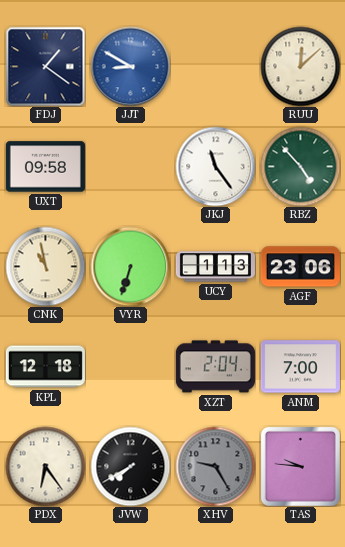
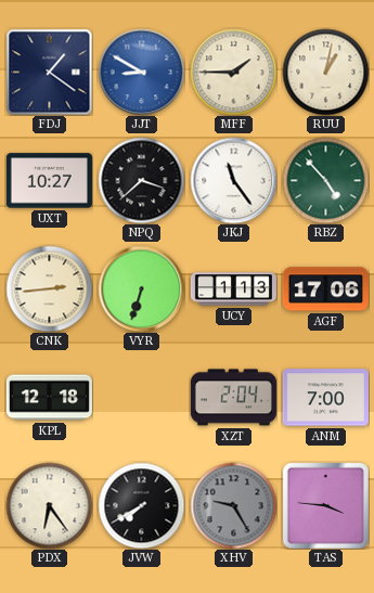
MFF: none -> 1:45 (233, 72)
RUU: 12:08 -> 1:02 (325, 72)
UXT: 09:58 -> 10:27 (49, 181)
NPQ: none -> 3:38 (141, 180)
CNK: 10:58 -> 2:44 (49, 288)
AGF: 23:06 -> 17:06 (325, 289)
TAS: 9:46 -> 3:46 (325, 505)
